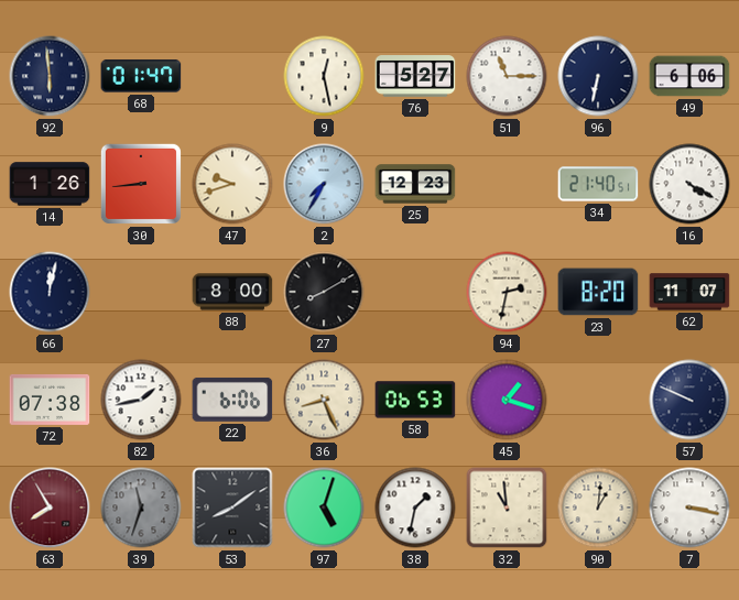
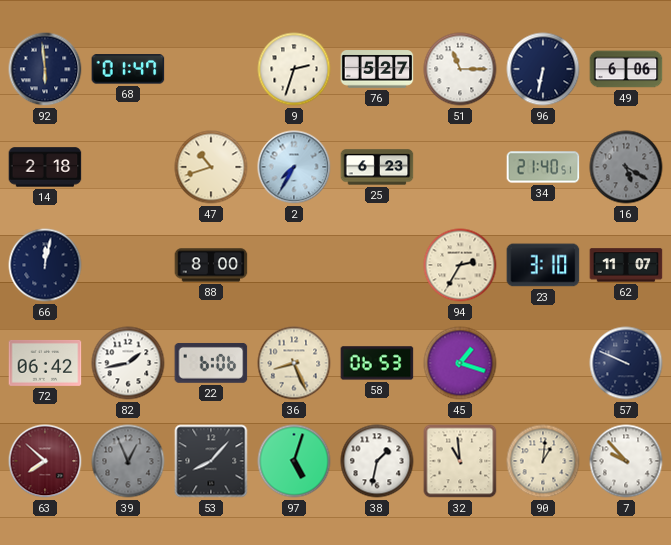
9: 12:28 -> 2:33 (294, 69)
14: 1:26 -> 2:18 (45, 167)
30: 8:44 -> none (141, 184)
47: 9:42 -> 10:42 (211, 167)
25: 12:23 -> 6:23 (377, 167)
16: 4:20 -> 5:20 (626, 167)
16 dial: white -> grey (626, 167)
27: 8:10 -> none (324, 292)
94: 2:32 -> 2:35 (460, 265)
23: 8:20 -> 3:10 (543, 265)
72: 07:38 -> 06:42 (45, 363)
63: 7:55 -> 7:52 (45, 461)
39: 11:33 -> 12:56 (128, 461)
53: 8:09 -> 8:07 (211, 461)
7: 3:17 -> 9:53 (626, 461)
